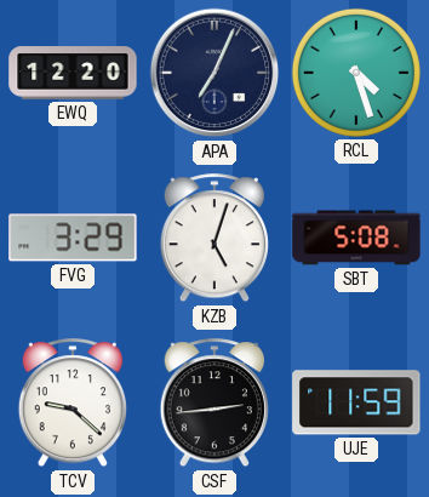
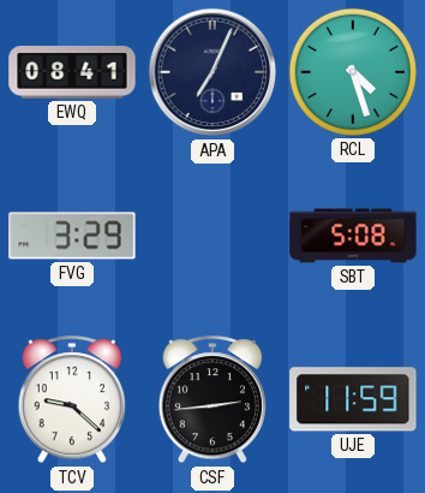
EWQ: 12:20 -> 08:41 (72, 72)
KZB: 5:03 -> none (215, 239)
